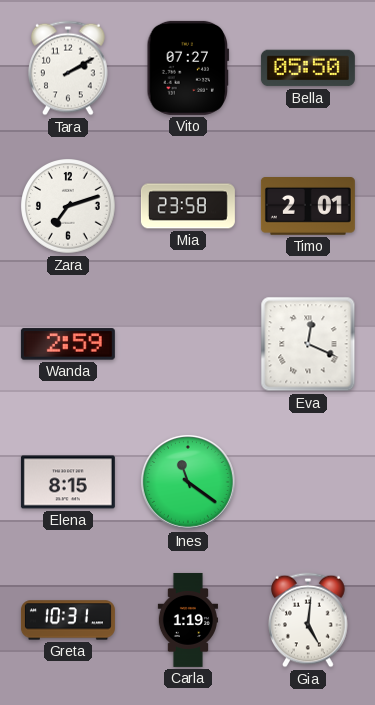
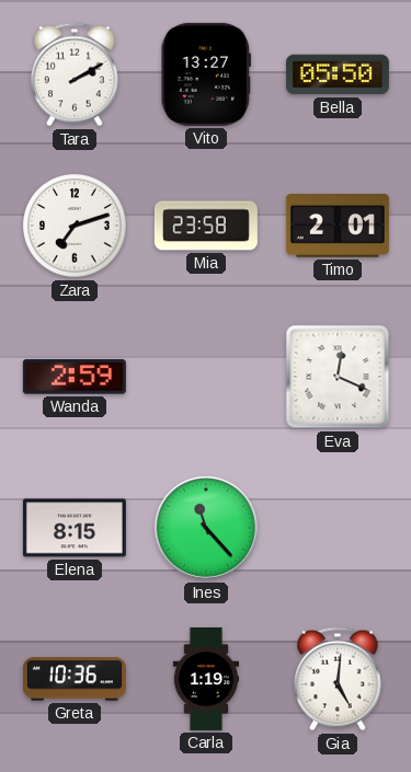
Vito: 07:27 -> 13:27 (206, 74)
Ines: 11:21 -> 11:23 (206, 528)
Greta: 10:31 -> 10:36 (75, 679)
